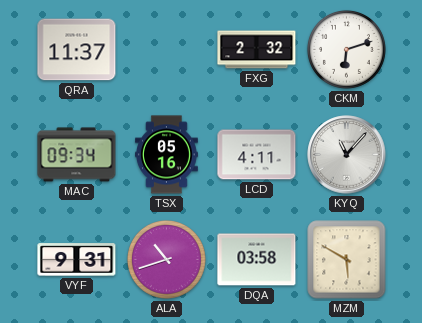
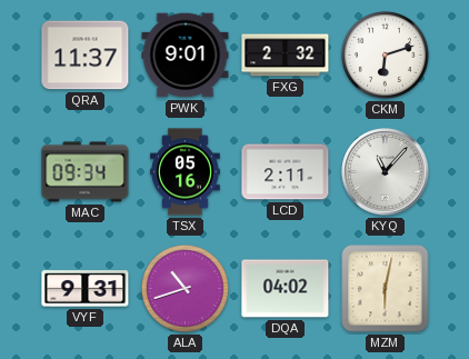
PWK: none -> 9:01 (186, 56)
LCD: 4:11 -> 2:11 (286, 172)
DQA: 03:58 -> 04:02 (286, 289)
MZM: 5:50 -> 6:02 (386, 289)
